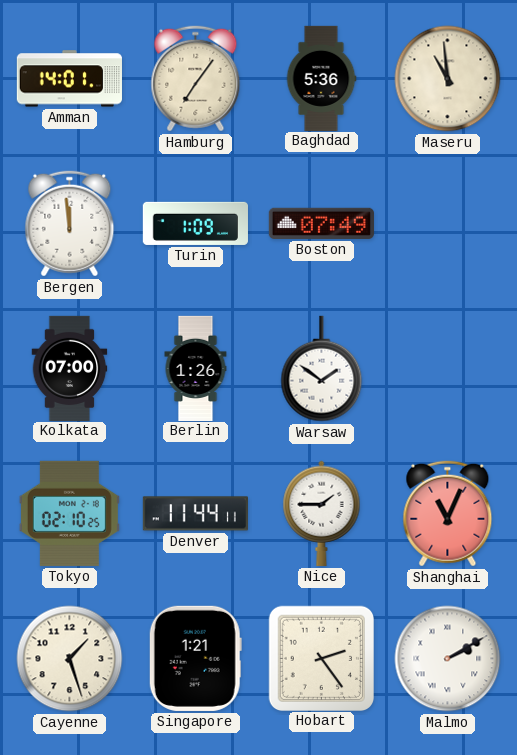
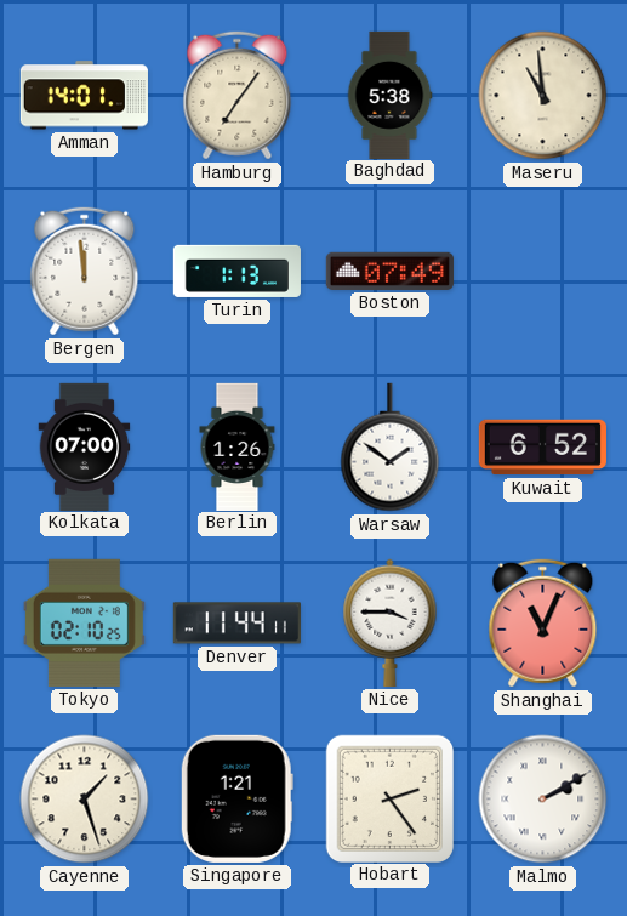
Baghdad: 5:36 -> 5:38 (389, 95)
Turin: 1:09 -> 1:13 (236, 271)
Kuwait: none -> 6:52 (542, 448)
Nice: 1:45 -> 3:45 (391, 622)
